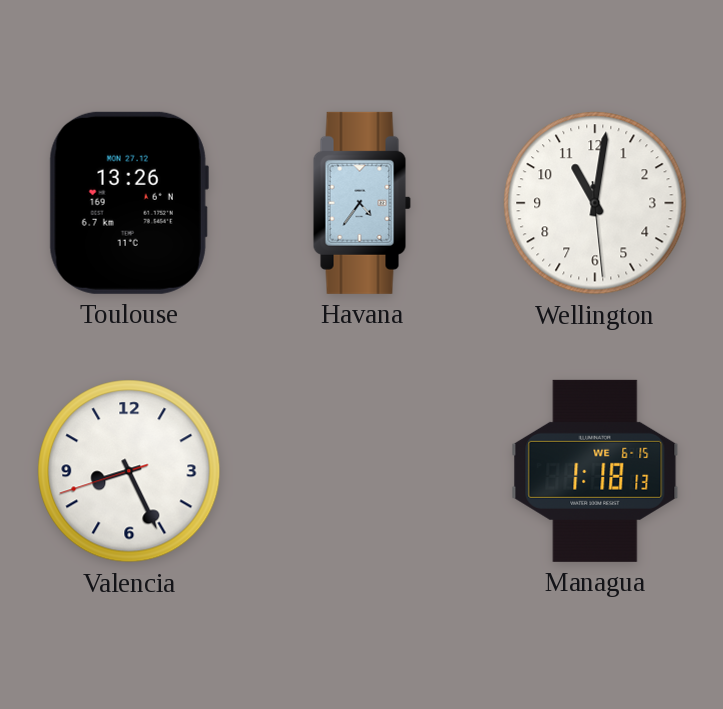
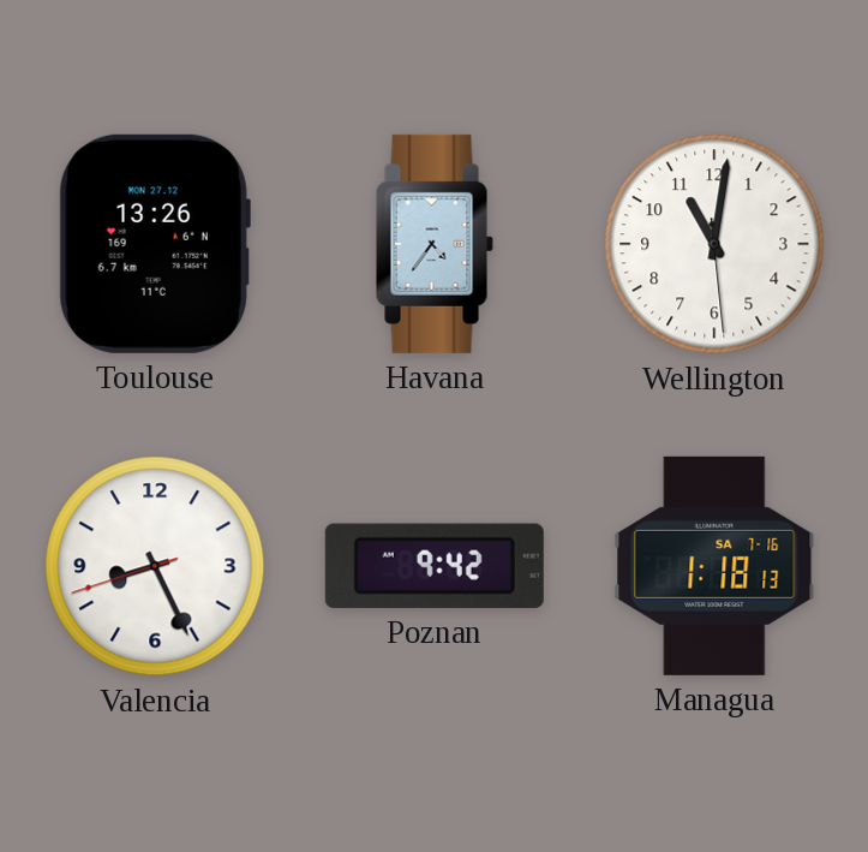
Poznan: none -> 9:42 (435, 566)
Managua date: WE 6-15 -> SA 7-16 (714, 566)
